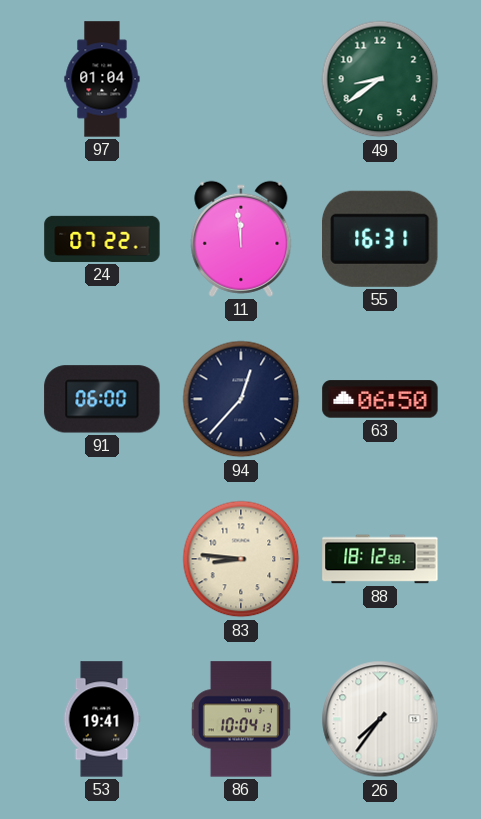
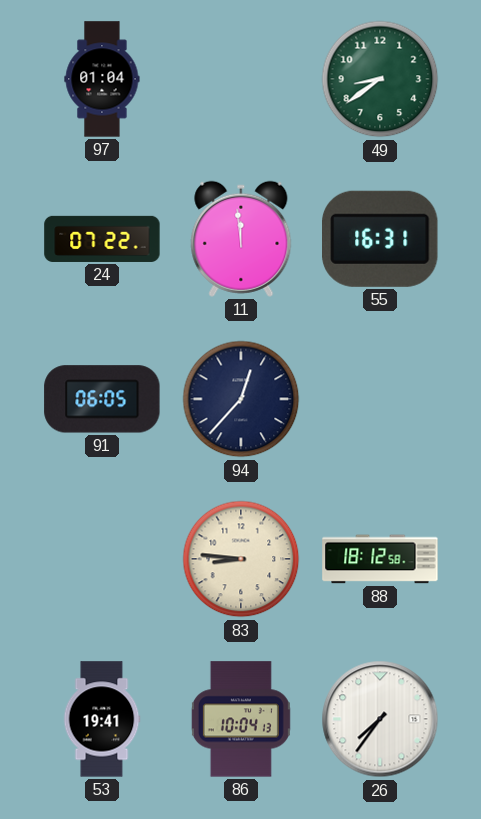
91: 06:00 -> 06:05 (102, 399)
63: 06:50 -> none (380, 399)
